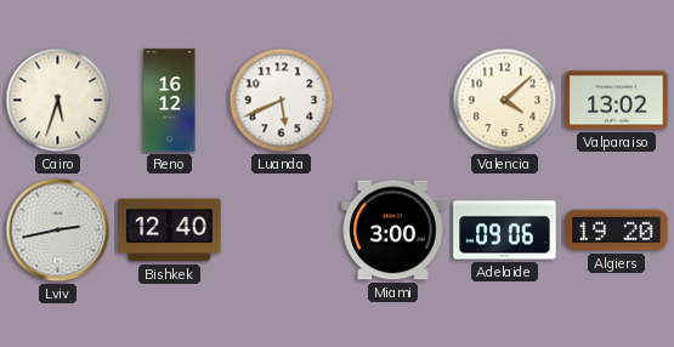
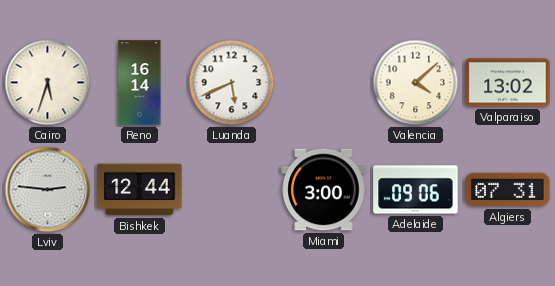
Reno: 16:12 -> 16:14 (140, 83)
Lviv: 2:43 -> 2:46 (48, 190)
Bishkek: 12:40 -> 12:44 (140, 190)
Algiers: 19:20 -> 07:31 (508, 190)
